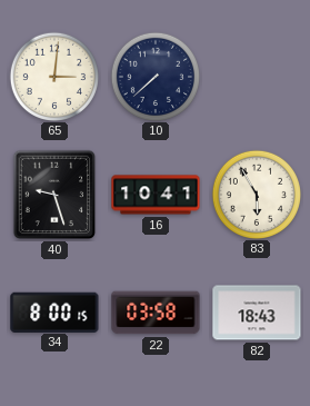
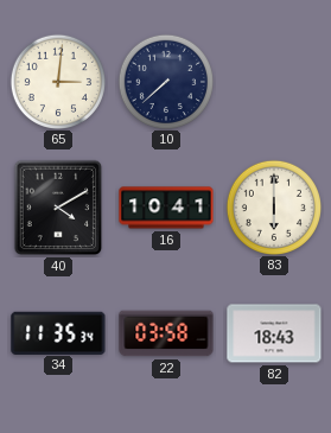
40: 9:27 -> 4:10 (58, 208)
83: 5:55 -> 6:00 (273, 206)
34: 8:00 -> 11:35 (58, 332)
